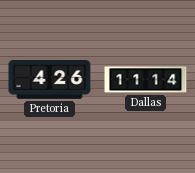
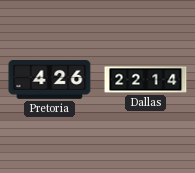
Dallas: 11:14 -> 22:14 (146, 80)
